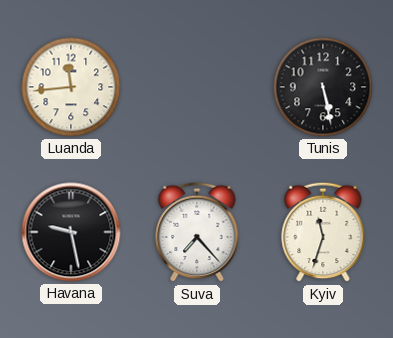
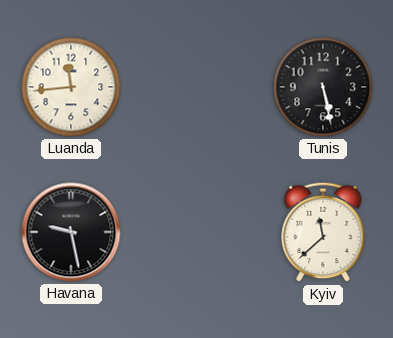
Suva: 7:23 -> none (197, 232)
Kyiv: 11:33 -> 11:38 (323, 232)
